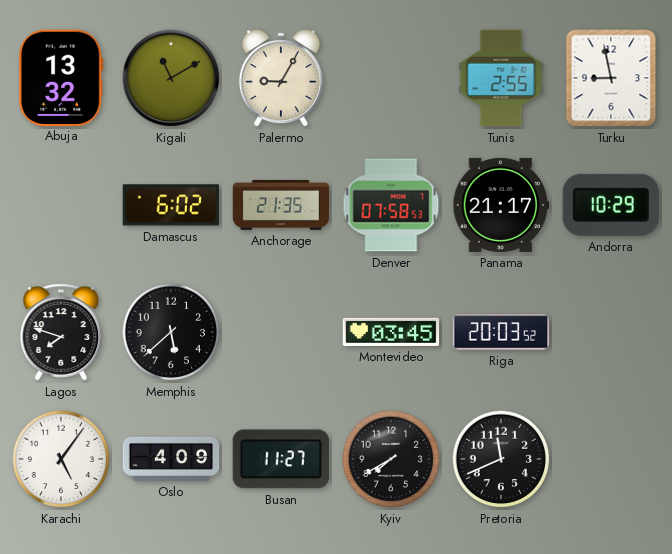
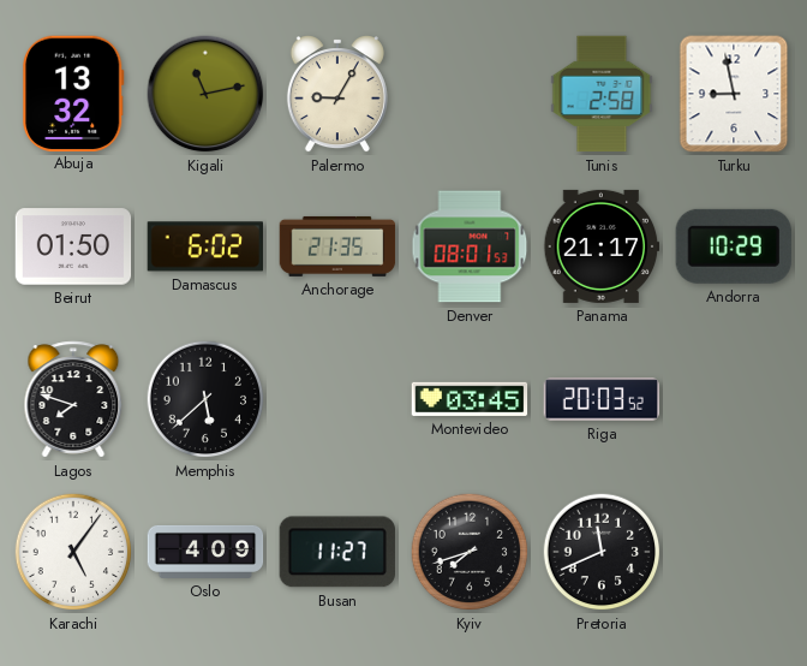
Kigali: 11:10 -> 11:13 (205, 94)
Tunis: 2:55 -> 2:58 (602, 94)
Beirut: none -> 01:50 (73, 246)
Denver: 07:58 -> 08:01 (470, 246)
Kyiv: 7:40 -> 7:42 (470, 552)
